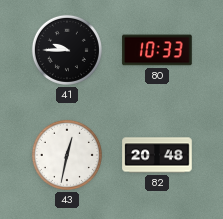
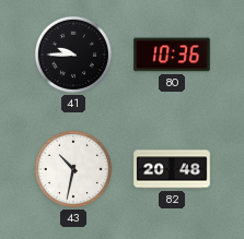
80: 10:33 -> 10:36 (172, 55)
43: 12:32 -> 10:32 (73, 169)
